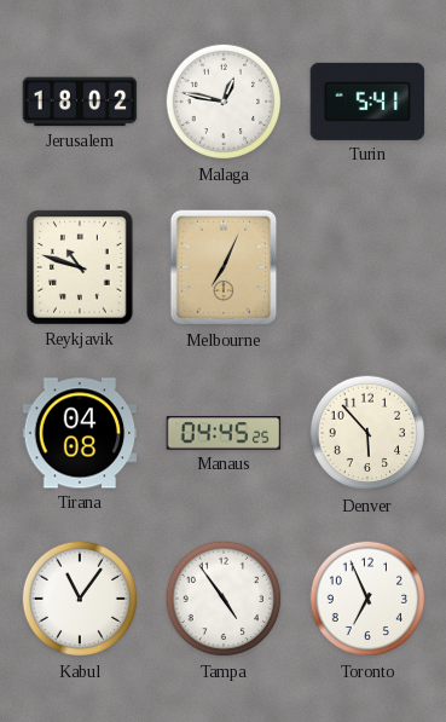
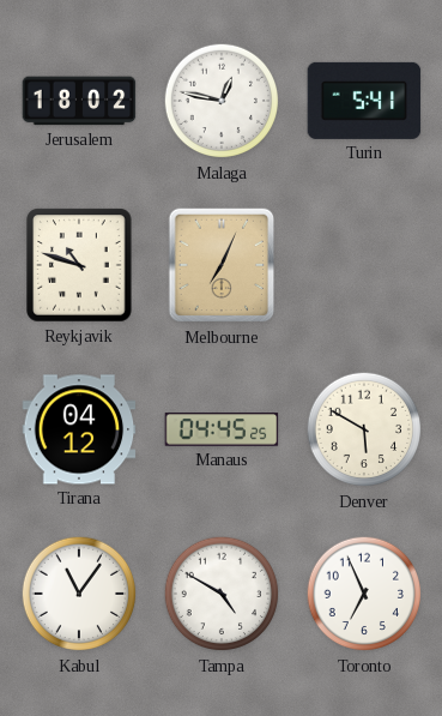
Tirana: 04:08 -> 04:12 (79, 429)
Denver: 5:53 -> 5:50 (364, 429)
Tampa: 4:54 -> 4:50 (222, 594)
